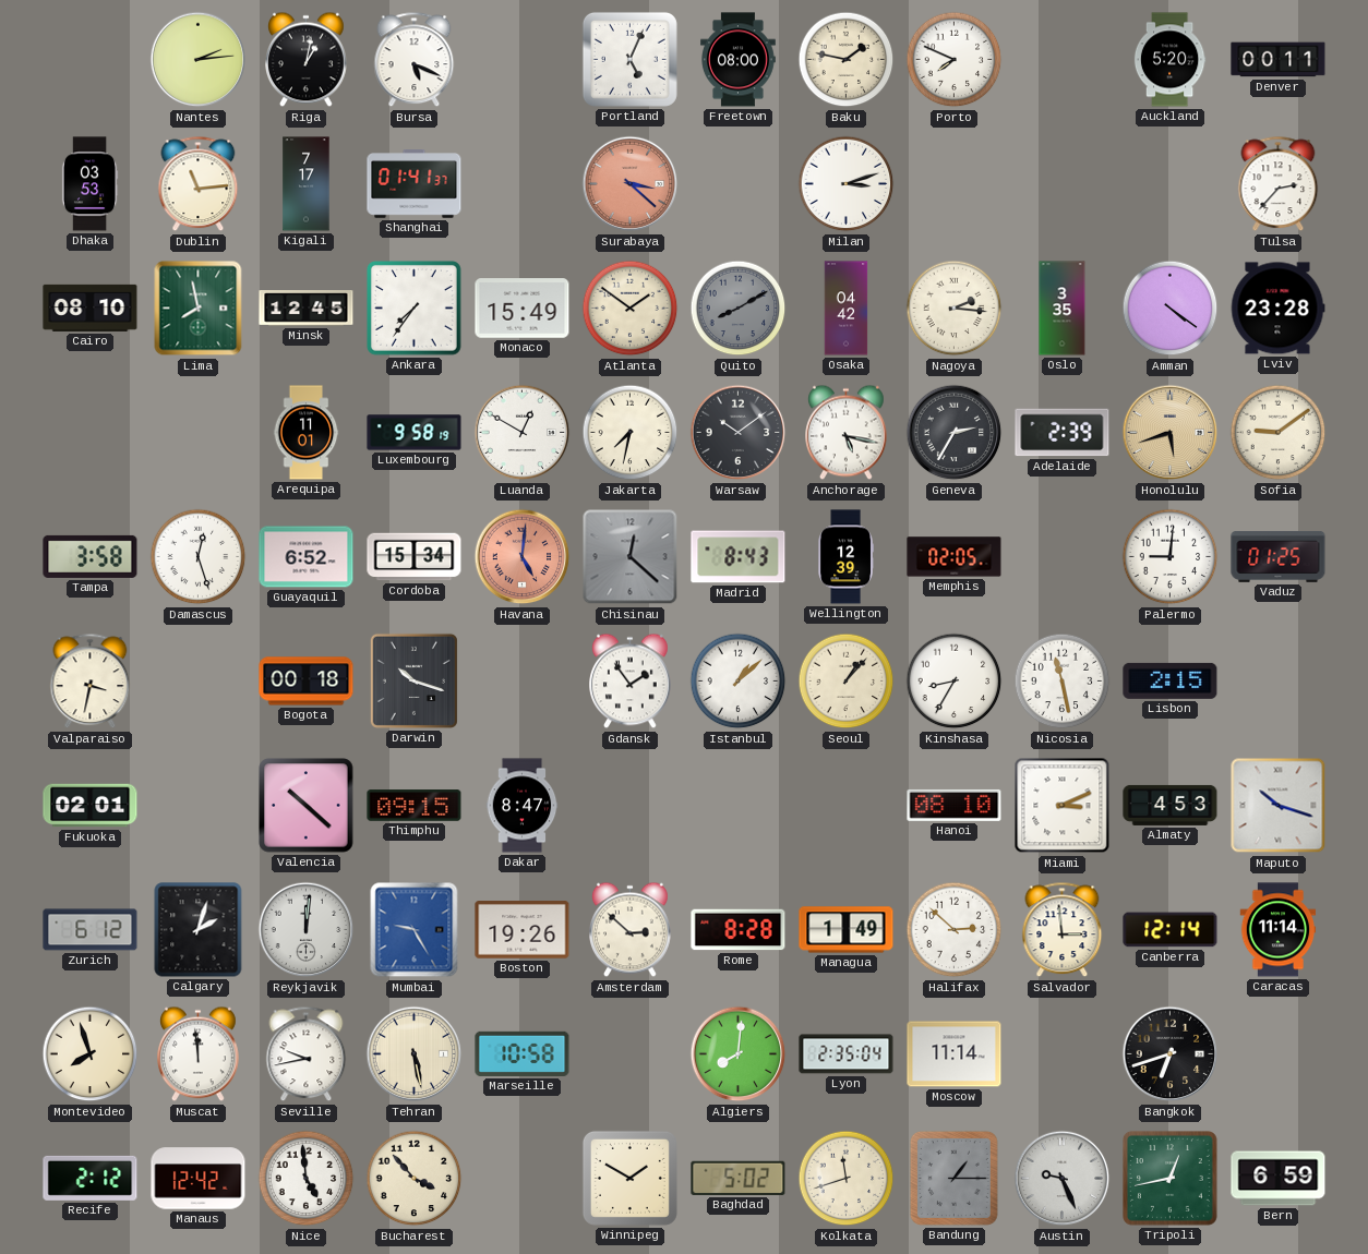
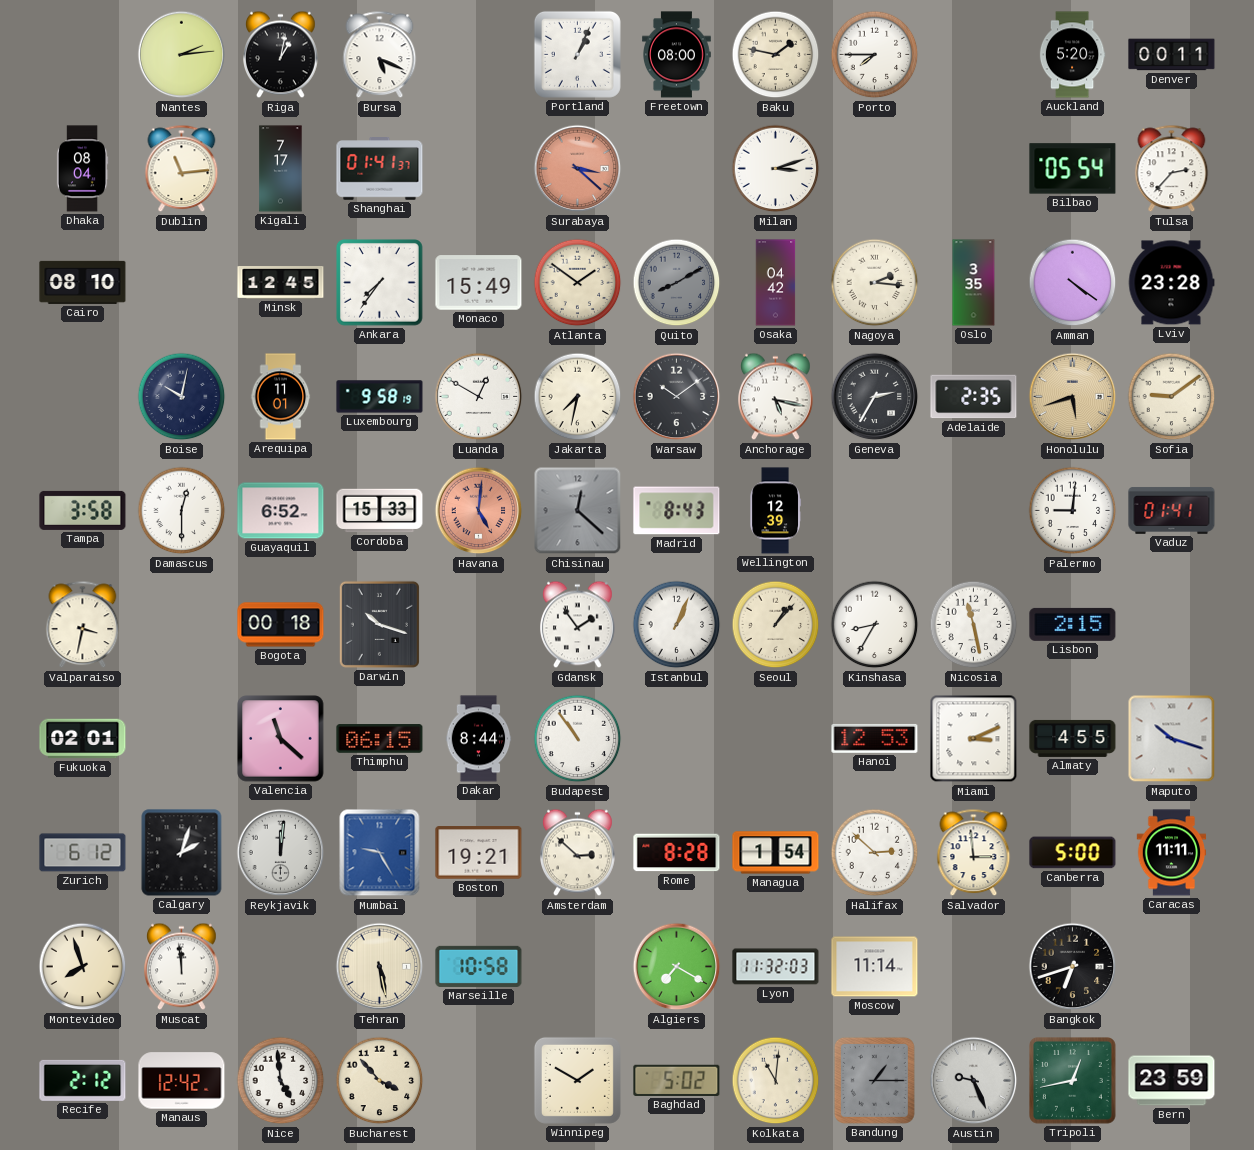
Portland: 5:04 -> 1:04 (577, 54)
Porto: 7:49 -> 7:45 (875, 55)
Dhaka: 03:53 -> 08:04 (82, 169)
Bilbao: none -> 05:54 (1073, 169)
Lima: 7:58 -> none (199, 309)
Boise: none -> 10:02 (182, 397)
Adelaide: 2:39 -> 2:35 (974, 397)
Damascus: 12:27 -> 12:30 (182, 511)
Cordoba: 15:34 -> 15:33 (380, 511)
Memphis: 02:05 -> none (955, 557)
Vaduz: 01:25 -> 01:41 (1172, 511)
Istanbul: 1:08 -> 1:04 (677, 625)
Valencia: 10:22 -> 11:22 (281, 739)
Thimphu: 09:15 -> 06:15 (380, 739)
Dakar: 8:47 -> 8:44 (479, 739)
Budapest: none -> 10:54 (578, 739)
Hanoi: 08:10 -> 12:53 (875, 738)
Almaty: 4:53 -> 4:55 (1073, 738)
Boston: 19:26 -> 19:21 (479, 853)
Managua: 1:49 -> 1:54 (776, 853)
Canberra: 12:14 -> 5:00 (1073, 853)
Caracas: 11:14 -> 11:11 (1172, 853)
Seville: 9:43 -> none (307, 1054)
Algiers: 8:01 -> 7:20 (677, 967)
Lyon: 2:35 -> 11:32 (776, 967)
Kolkata: 11:42 -> 11:01 (776, 1081)
Bern: 6:59 -> 23:59 (1172, 1081)
